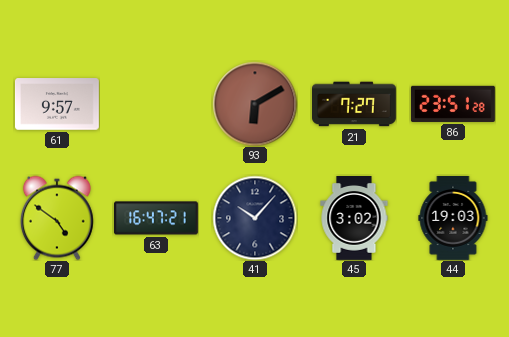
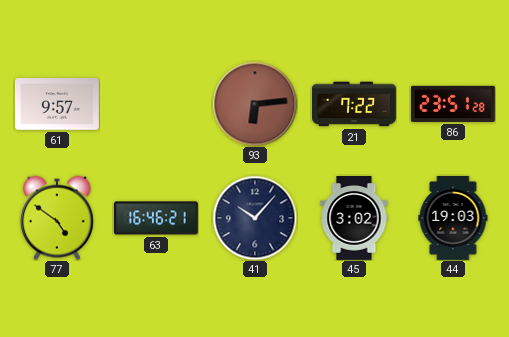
93: 6:10 -> 6:14 (255, 104)
21: 7:27 -> 7:22 (355, 104)
63: 16:47 -> 16:46 (157, 218)
